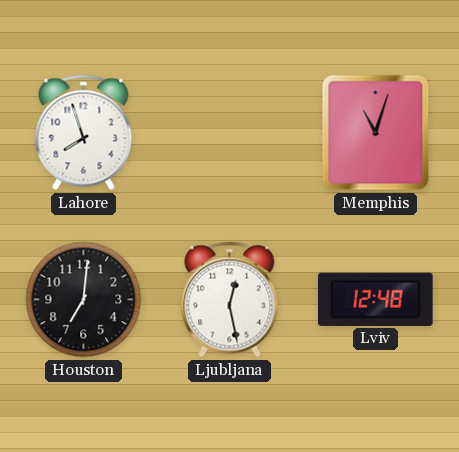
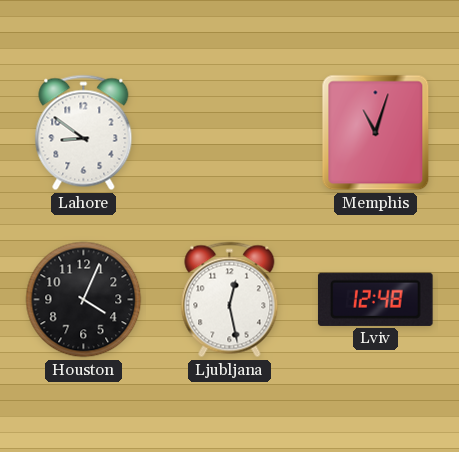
Lahore: 7:57 -> 8:51 (84, 133)
Houston: 7:01 -> 4:04 (84, 300)
